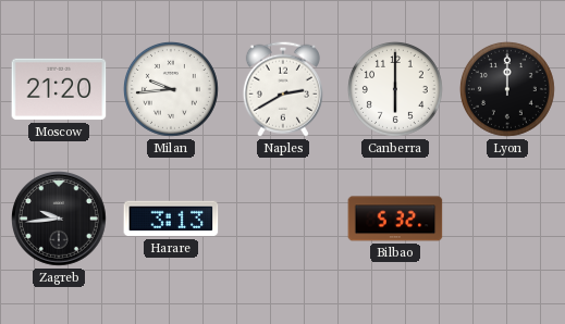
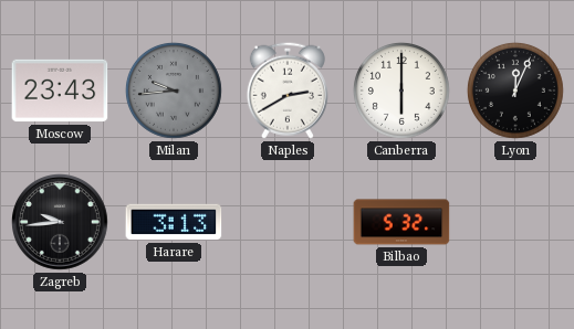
Moscow: 21:20 -> 23:43 (60, 91)
Milan dial: white -> grey (174, 91)
Lyon: 12:00 -> 12:04 (515, 91)
